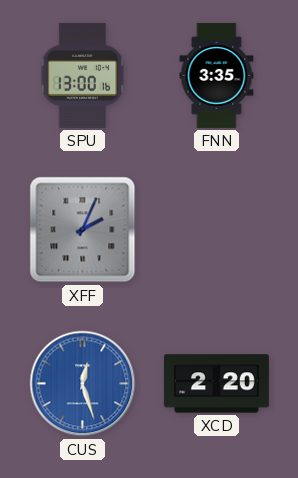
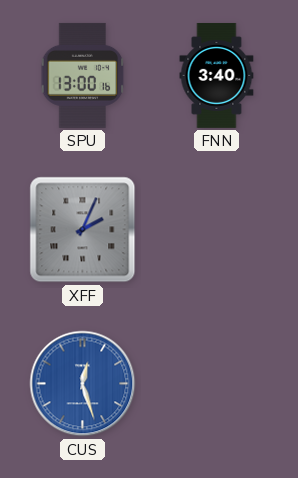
FNN: 3:35 -> 3:40 (217, 75)
XCD: 2:20 -> none (216, 384)
